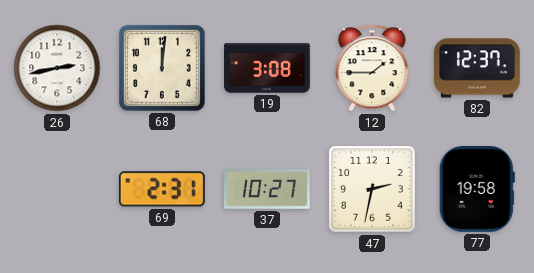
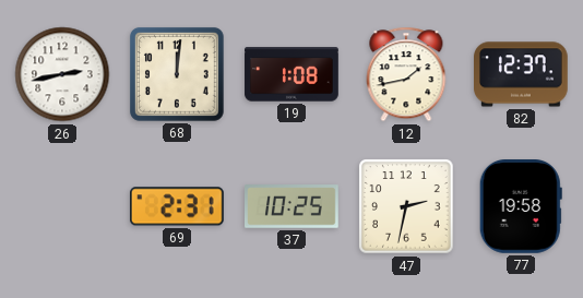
19: 3:08 -> 1:08 (291, 74)
12: 1:45 -> 1:43 (406, 74)
37: 10:27 -> 10:25 (291, 206)
